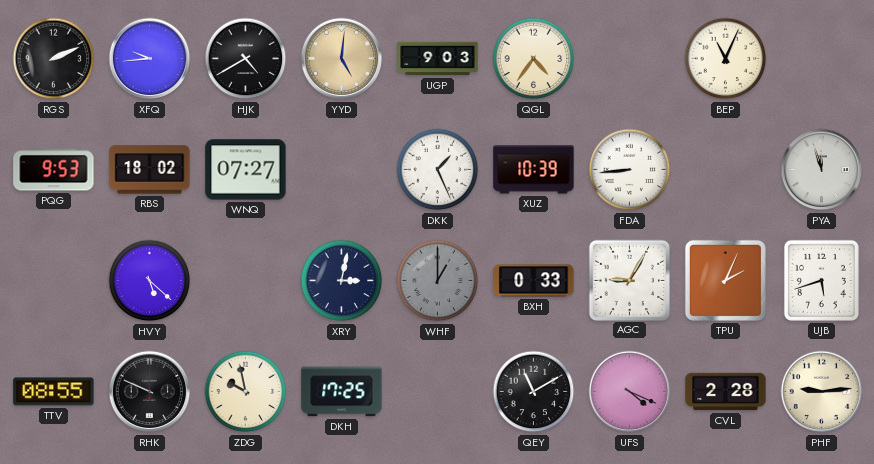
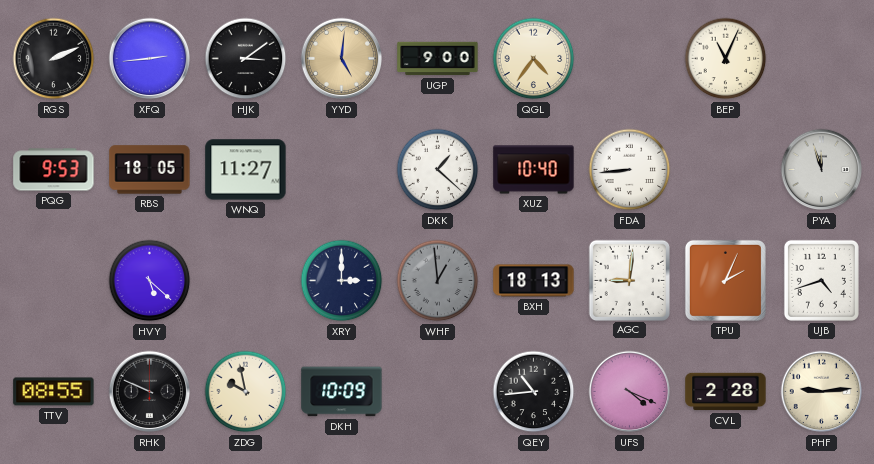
XFQ: 9:44 -> 2:44 (150, 59)
HJK: 4:40 -> 3:09 (246, 59)
UGP: 9:03 -> 9:00 (438, 59)
RBS: 18:02 -> 18:05 (150, 170)
WNQ: 07:27 -> 11:27 (246, 170)
DKK: 1:26 -> 1:22 (438, 170)
XUZ: 10:39 -> 10:40 (534, 170)
XRY: 3:02 -> 3:00 (342, 281)
WHF: 1:00 -> 12:59 (438, 281)
BXH: 0:33 -> 18:13 (534, 281)
AGC: 9:05 -> 9:01 (629, 280)
UJB: 5:42 -> 4:42 (821, 280)
DKH: 17:25 -> 10:09 (342, 392)
QEY: 11:10 -> 10:44 (534, 392)
